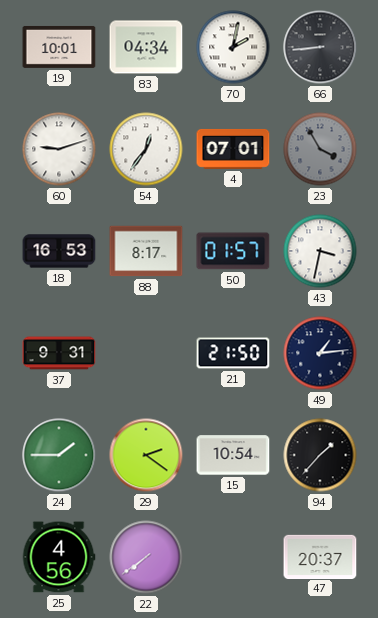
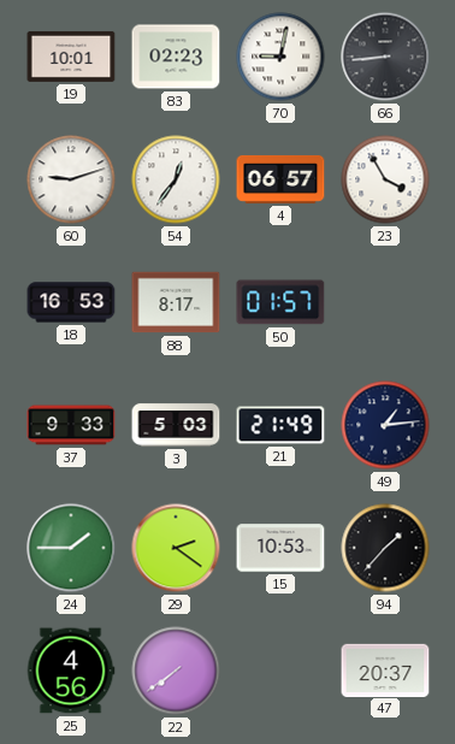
83: 04:34 -> 02:23 (176, 57)
70: 2:02 -> 9:02 (280, 57)
4: 07:01 -> 06:57 (280, 179)
23 dial: grey -> white (385, 179)
43: 3:32 -> none (320, 251)
37: 9:31 -> 9:33 (71, 425)
3: none -> 5:03 (176, 425)
21: 21:50 -> 21:49 (280, 425)
15: 10:54 -> 10:53 (280, 548)
